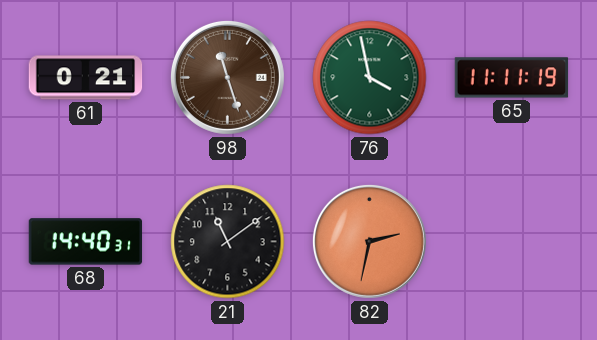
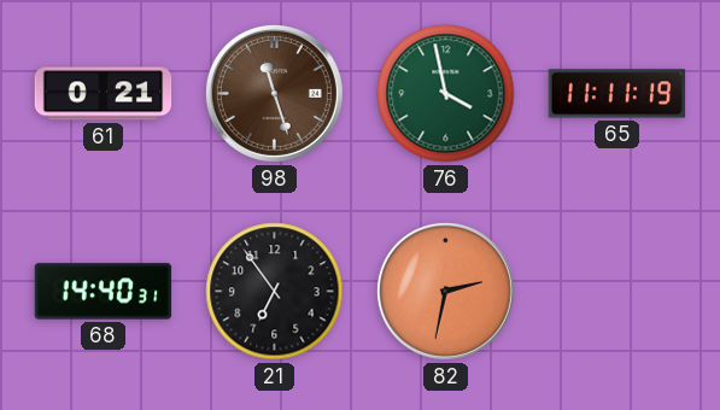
21: 11:09 -> 6:54 (275, 292)
